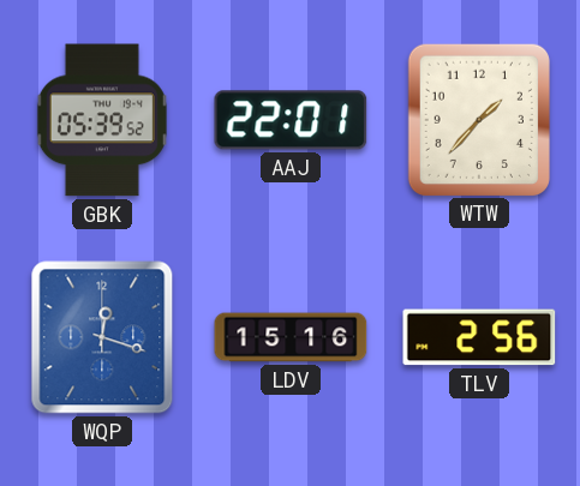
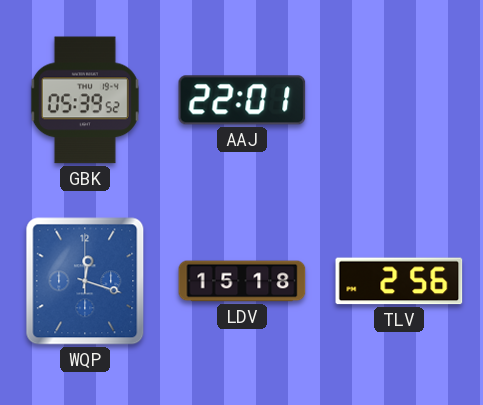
WTW: 1:37 -> none (479, 119)
LDV: 15:16 -> 15:18 (242, 281)
